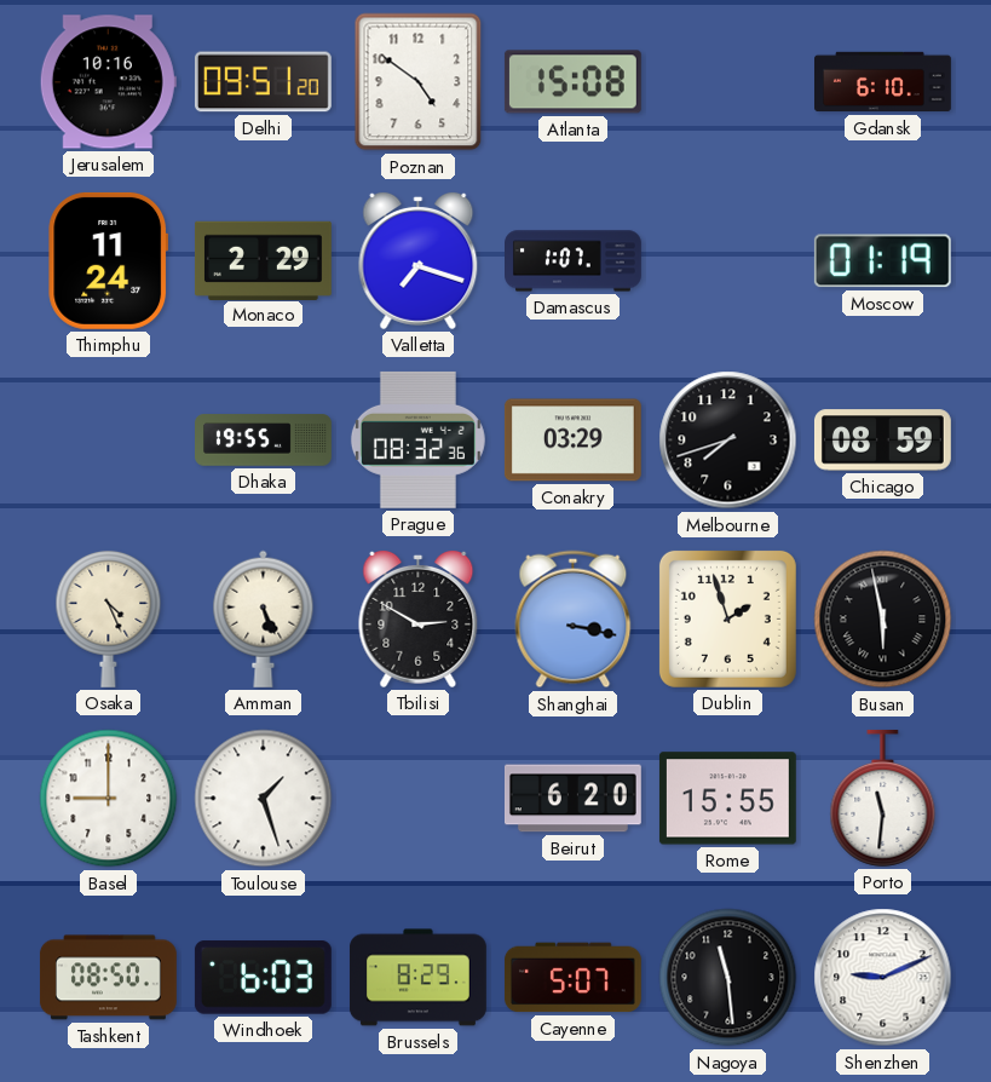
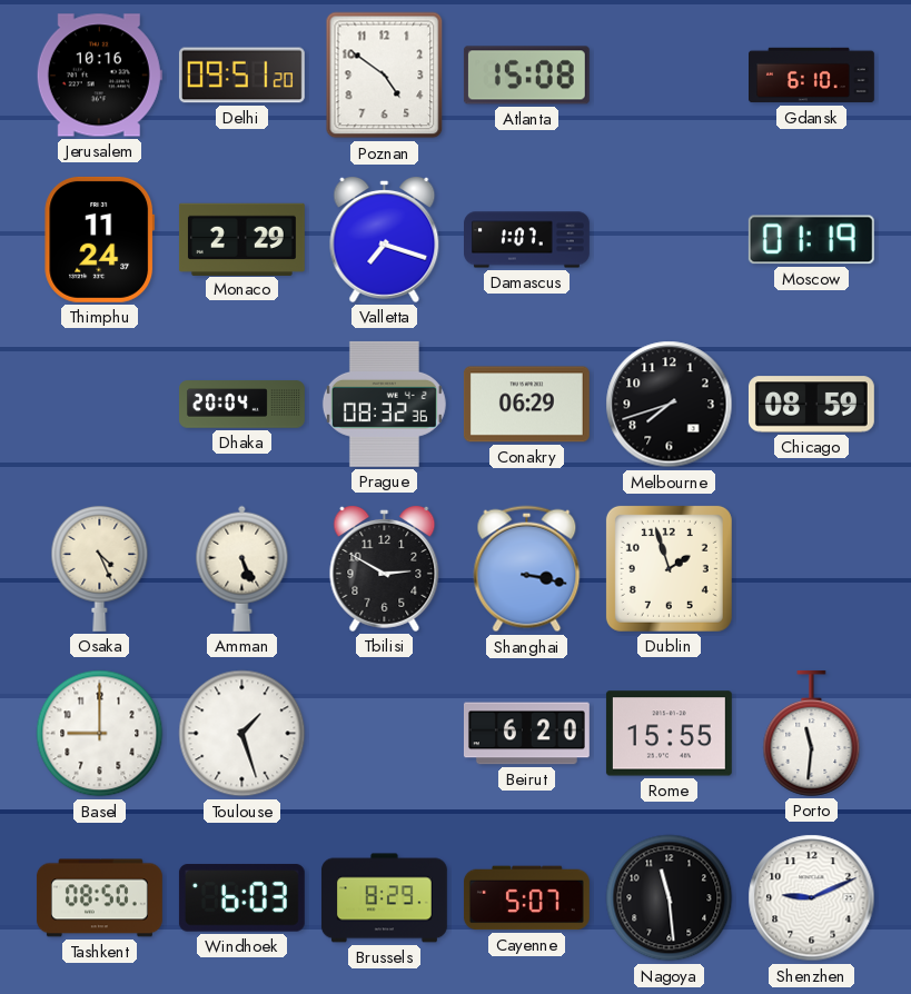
Dhaka: 19:55 -> 20:04 (242, 405)
Conakry: 03:29 -> 06:29 (526, 405)
Busan: 5:58 -> none (883, 620)
